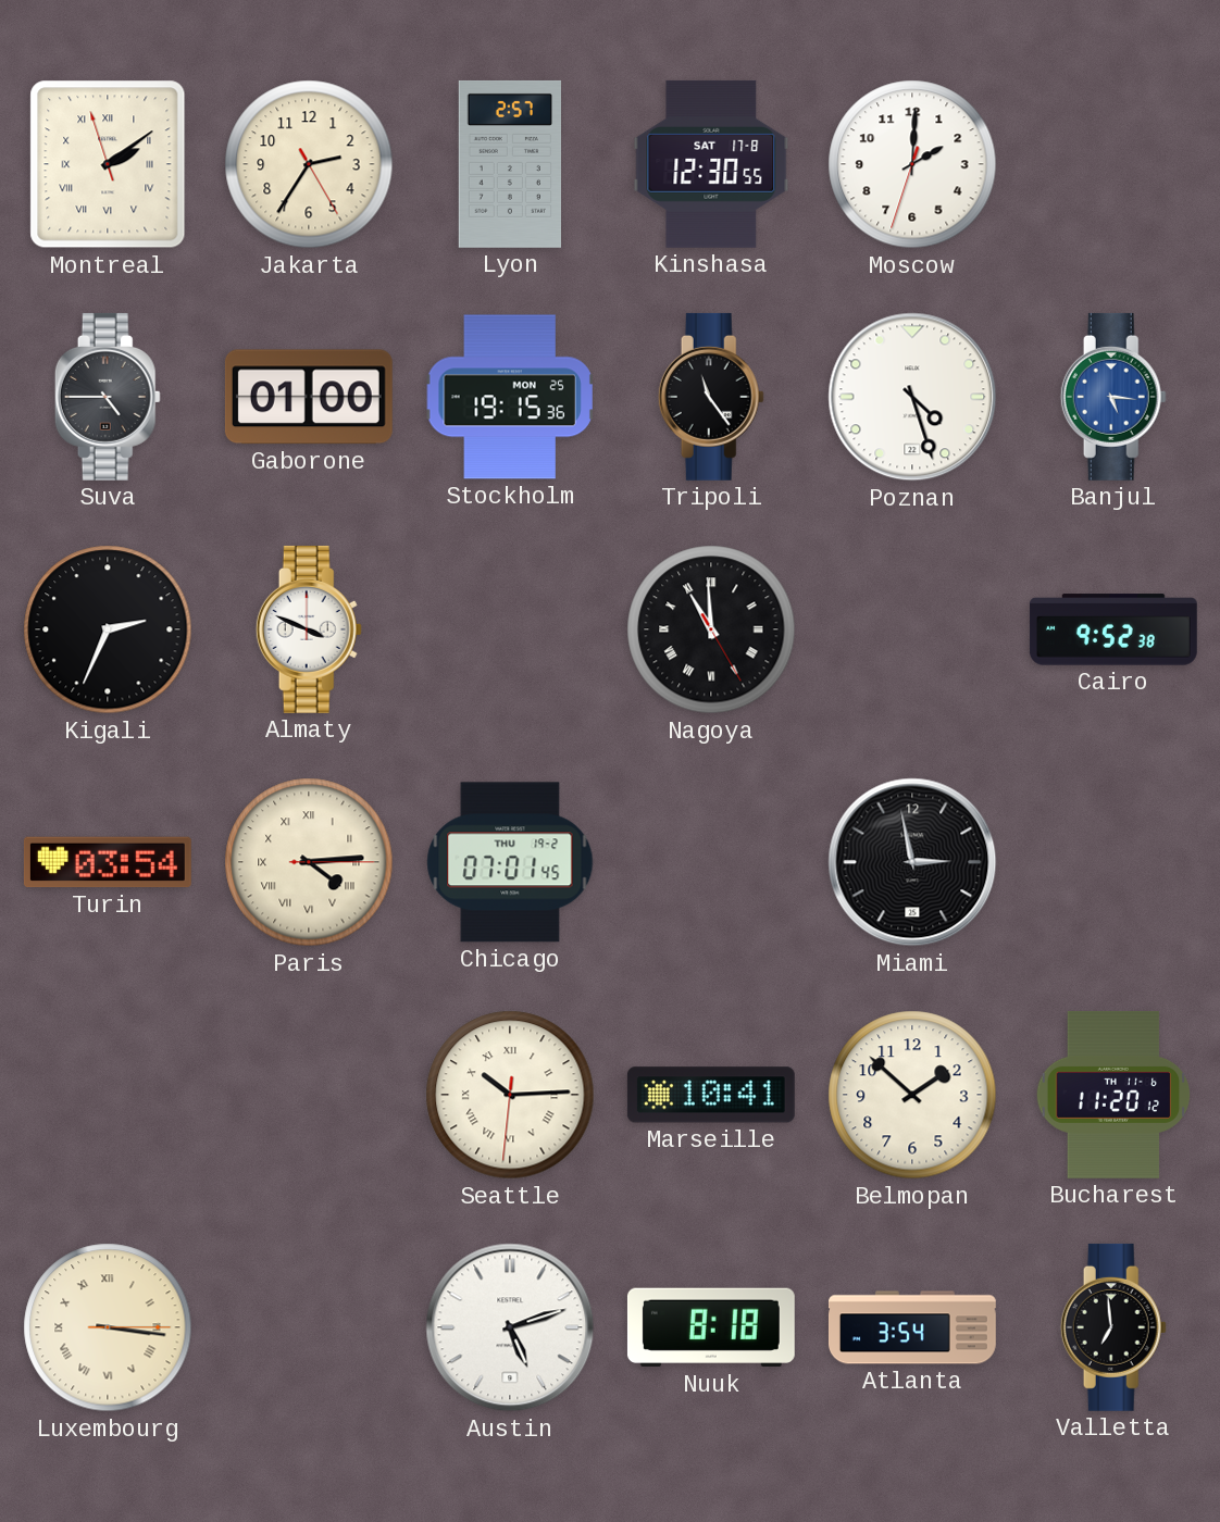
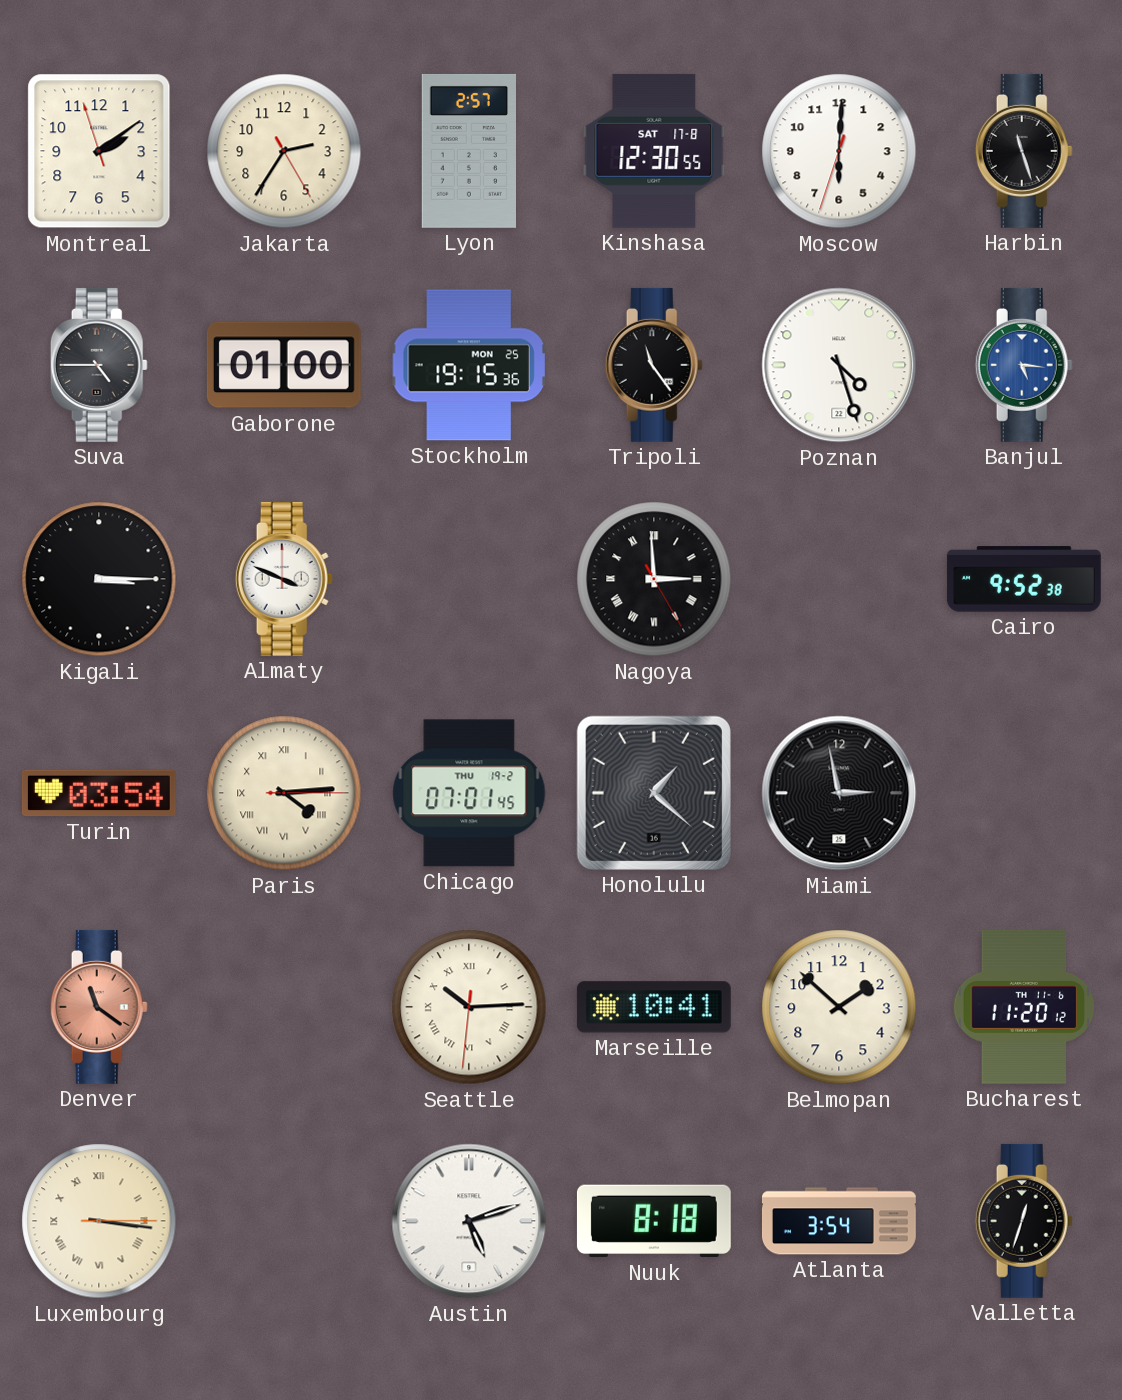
Montreal numerals: Roman -> Arabic (99, 151)
Moscow: 2:00 -> 6:00 (839, 151)
Harbin: none -> 11:27 (1024, 151)
Kigali: 2:34 -> 3:15 (99, 579)
Nagoya: 10:59 -> 2:59 (654, 579)
Honolulu: none -> 1:22 (654, 793)
Denver: none -> 11:21 (99, 1007)
Valletta: 6:59 -> 12:33 (1024, 1221)
